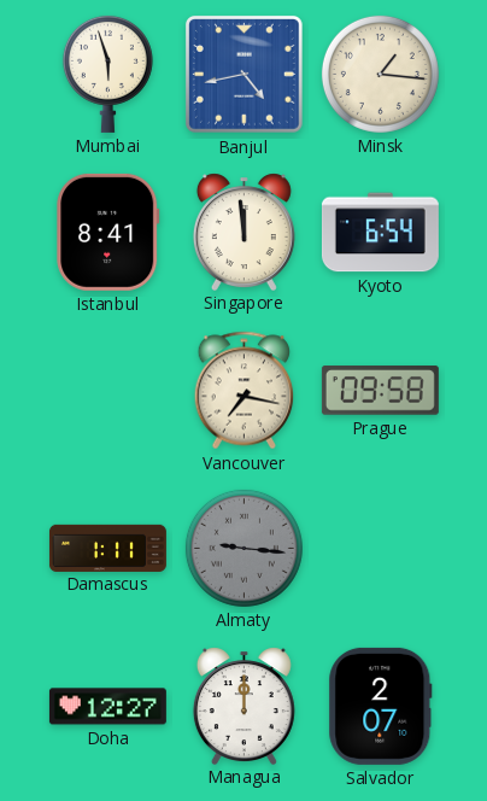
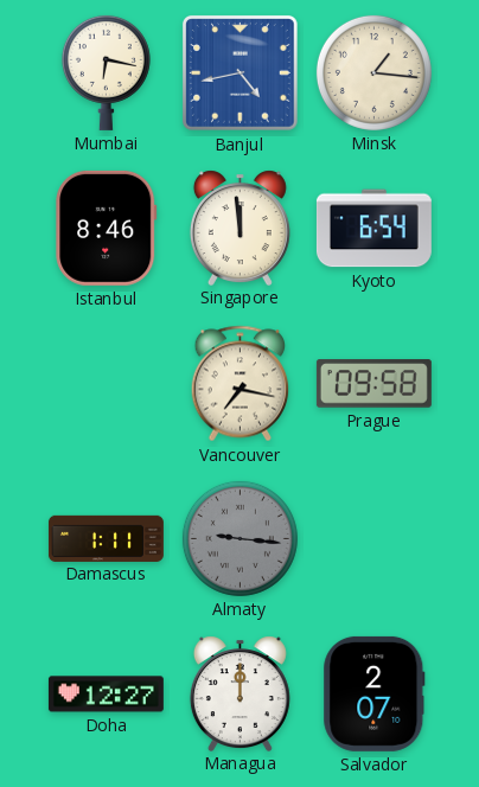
Mumbai: 5:57 -> 6:17 (106, 72)
Istanbul: 8:41 -> 8:46 (107, 228)
